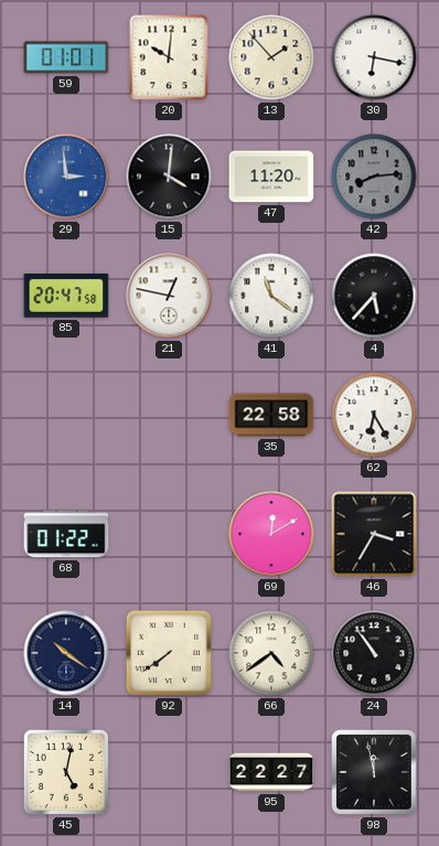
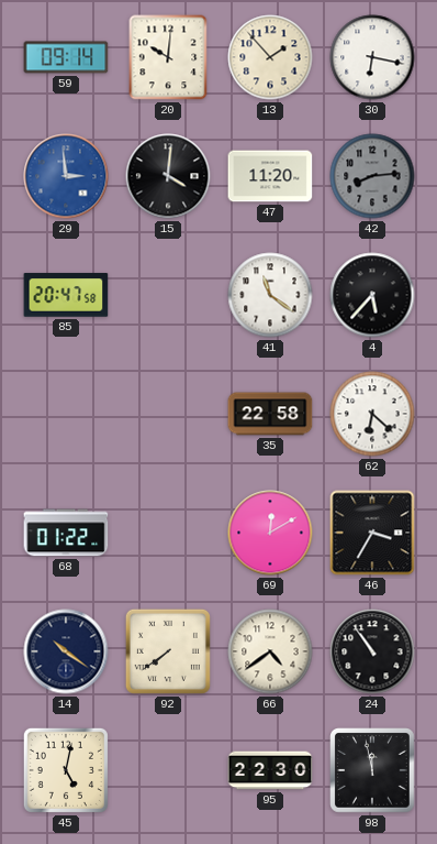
59: 01:01 -> 09:14 (66, 57)
21: 12:47 -> none (169, 296)
62: 6:25 -> 6:22 (372, 414)
95: 22:27 -> 22:30 (270, 770)
